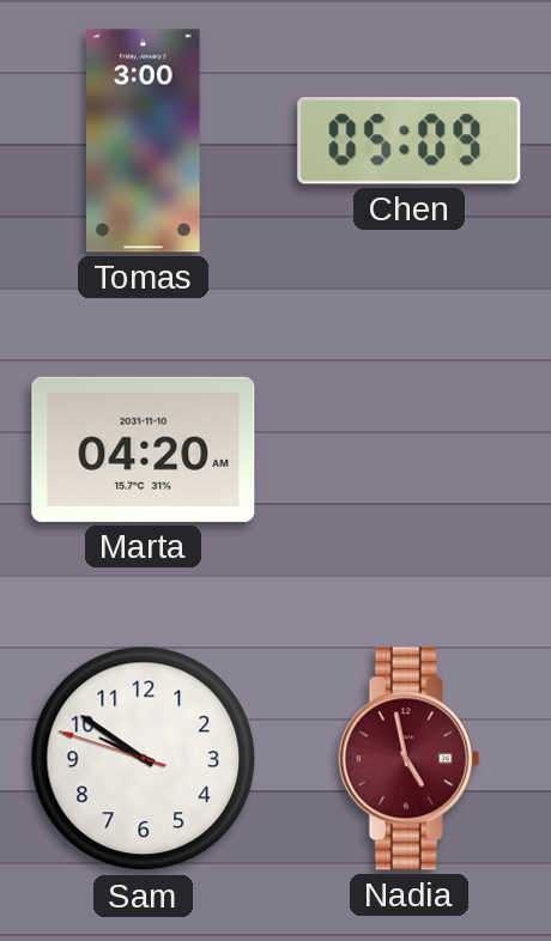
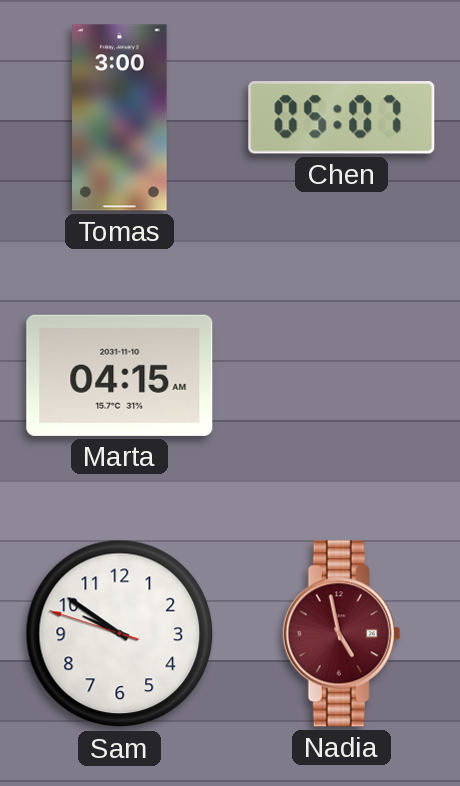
Chen: 05:09 -> 05:07 (342, 118)
Marta: 04:20 -> 04:15 (120, 375)
